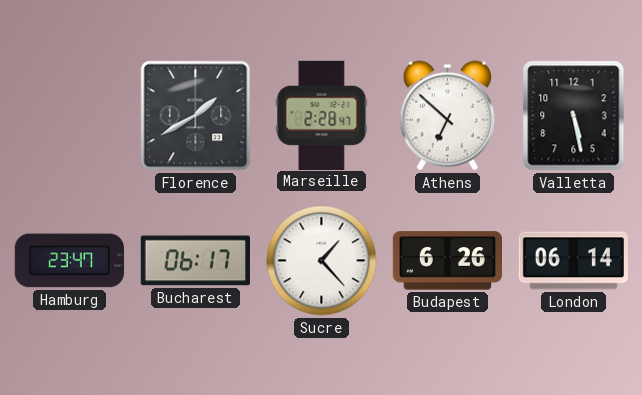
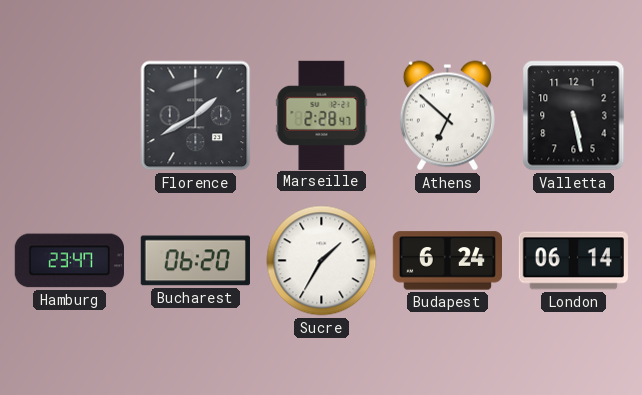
Bucharest: 06:17 -> 06:20 (195, 261)
Sucre: 1:23 -> 1:35 (322, 261)
Budapest: 6:26 -> 6:24 (447, 261)
